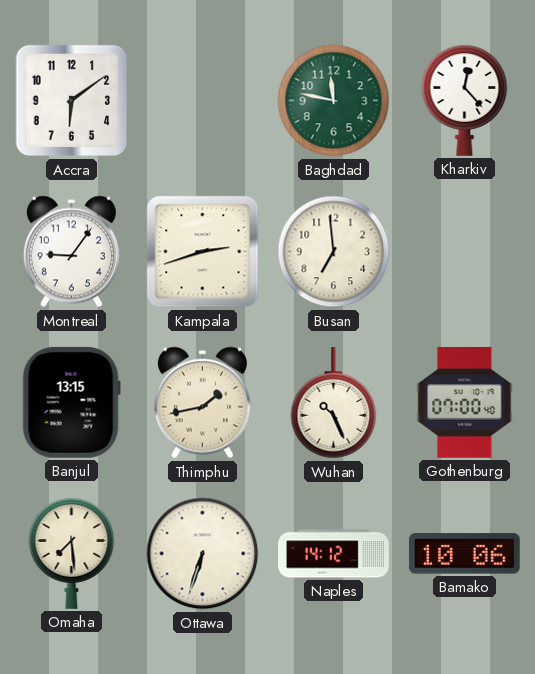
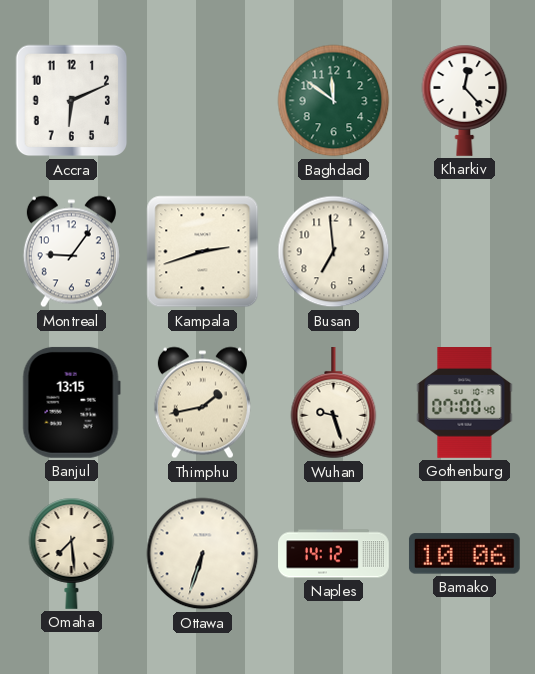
Accra: 6:09 -> 6:11 (72, 101)
Baghdad: 11:47 -> 11:51 (334, 101)
Wuhan: 10:26 -> 9:27 (334, 404)
